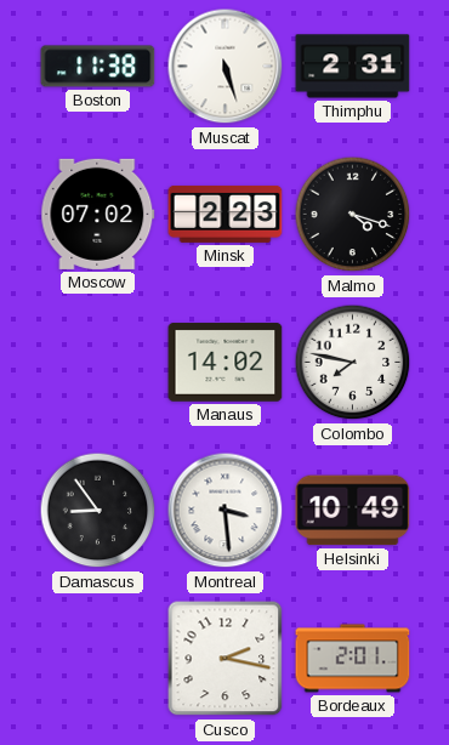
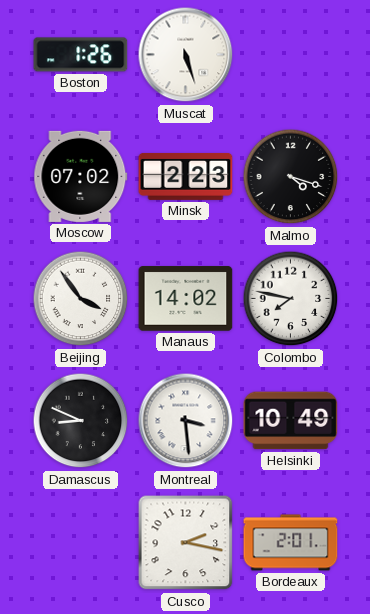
Boston: 11:38 -> 1:26 (81, 55)
Thimphu: 2:31 -> none (353, 67)
Beijing: none -> 3:54 (81, 299)
Damascus: 8:54 -> 8:49 (81, 421)
